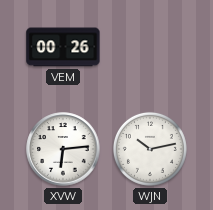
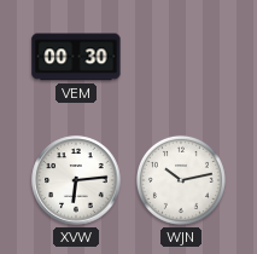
VEM: 00:26 -> 00:30 (76, 57)
